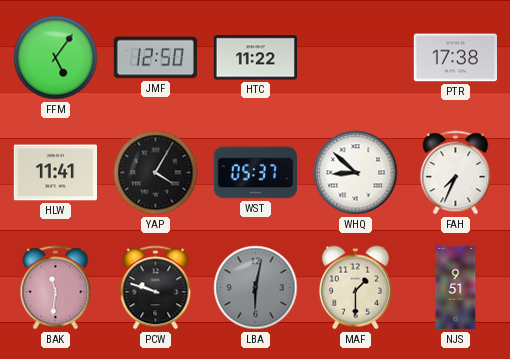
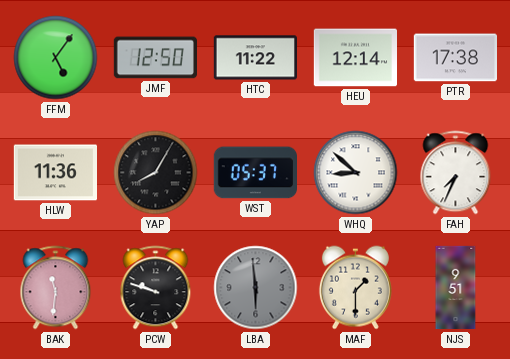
HEU: none -> 12:14 (355, 58)
HLW: 11:41 -> 11:36 (55, 173)
YAP: 4:05 -> 8:05 (156, 173)
LBA: 6:02 -> 5:59 (256, 288)
